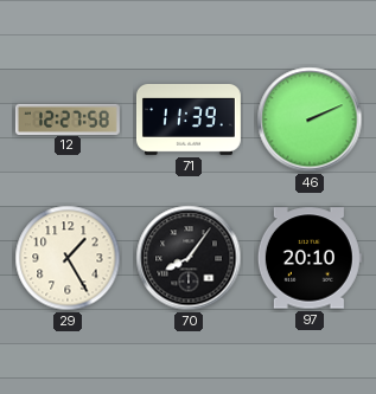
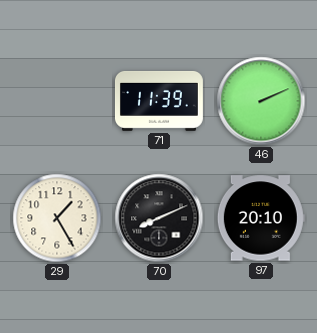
12: 12:27 -> none (68, 118)
70: 8:06 -> 8:11 (159, 218)
